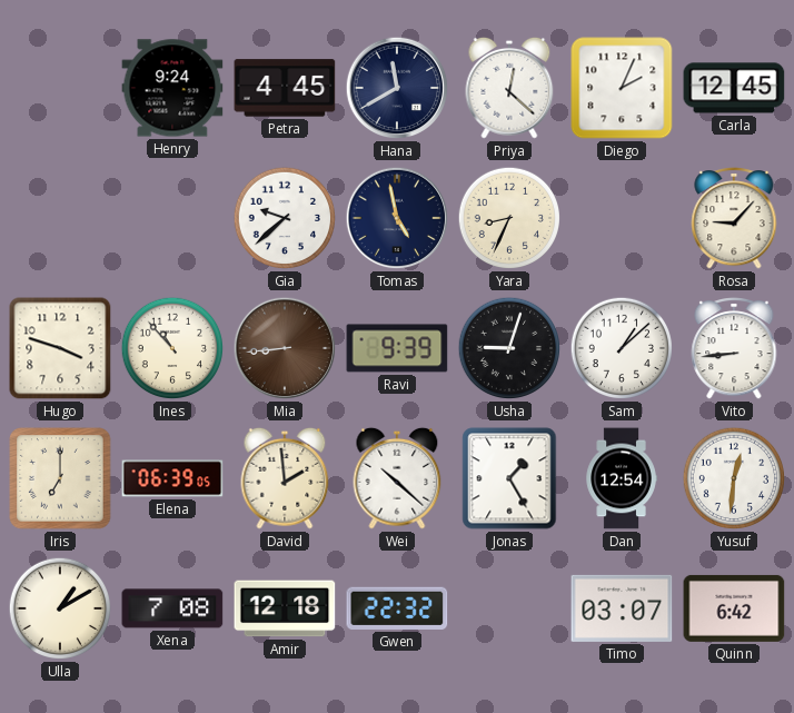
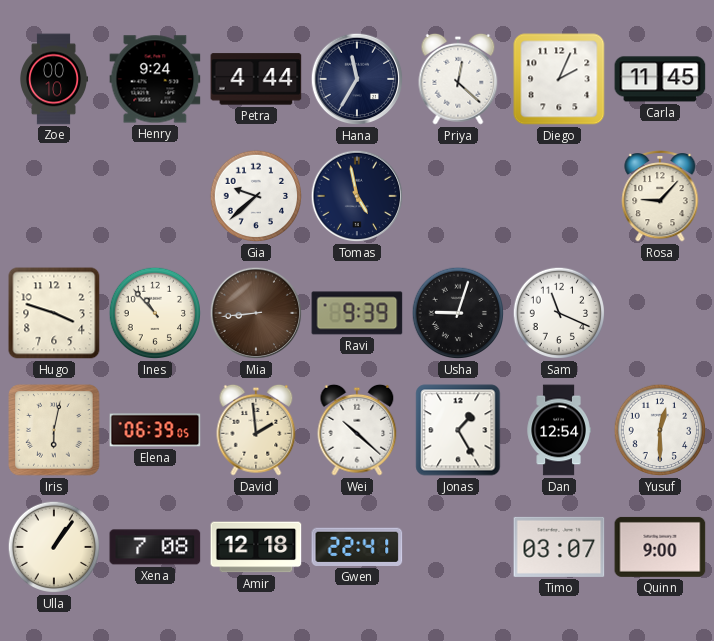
Zoe: none -> 00:10 (54, 79)
Petra: 4:45 -> 4:44 (256, 79)
Hana: 11:40 -> 11:35 (357, 79)
Carla: 12:45 -> 11:45 (660, 79)
Yara: 8:34 -> none (509, 218)
Sam: 1:08 -> 11:19 (559, 313)
Vito: 8:44 -> none (734, 348)
Iris: 7:00 -> 6:02 (54, 430)
Yusuf: 12:31 -> 12:30 (660, 430)
Ulla: 1:10 -> 1:06 (54, 547)
Gwen: 22:32 -> 22:41 (357, 547)
Quinn: 6:42 -> 9:00 (660, 547)
